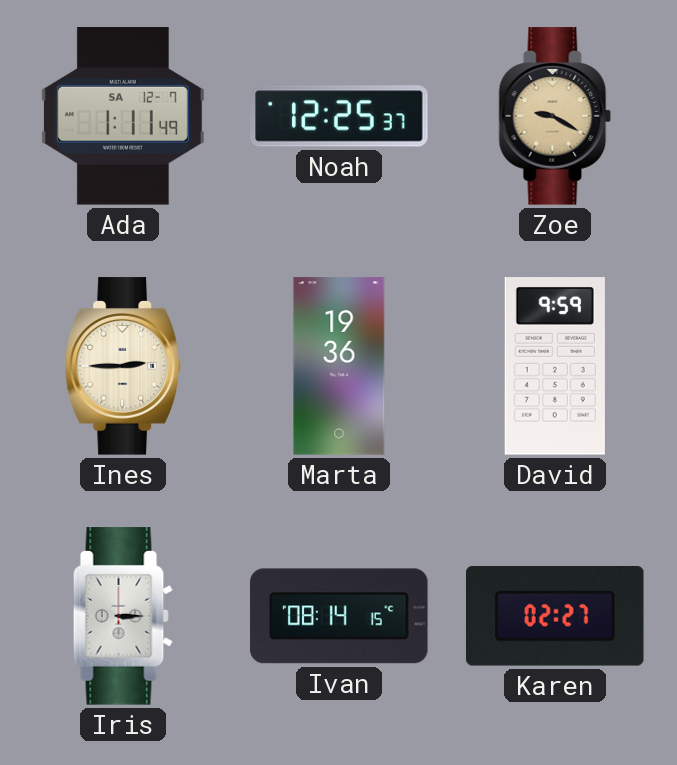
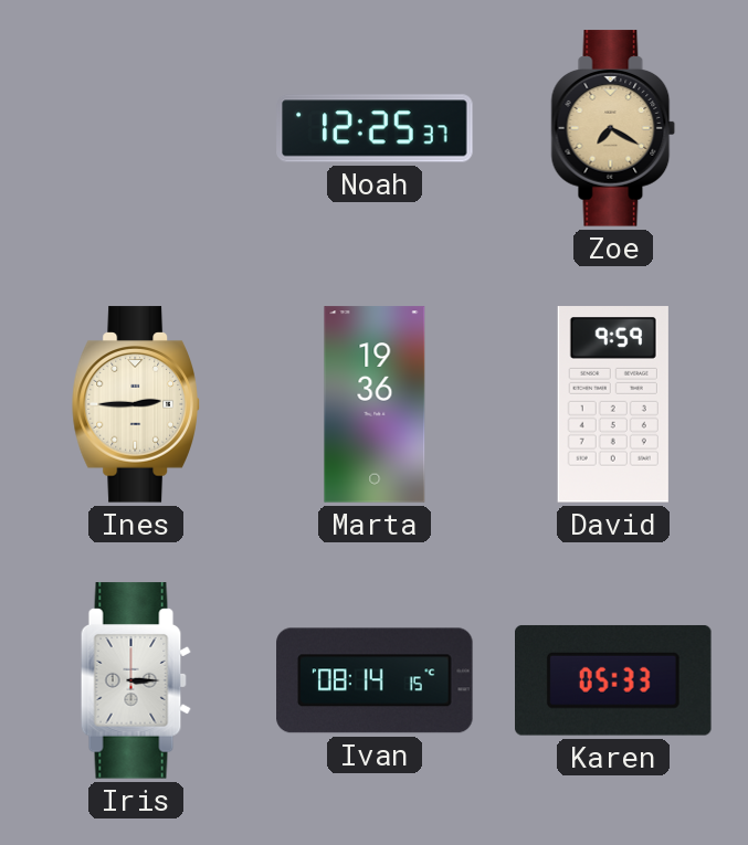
Ada: 1:11 -> none (123, 116)
Zoe: 9:20 -> 7:20 (613, 128)
Karen: 02:27 -> 05:33 (614, 680)
